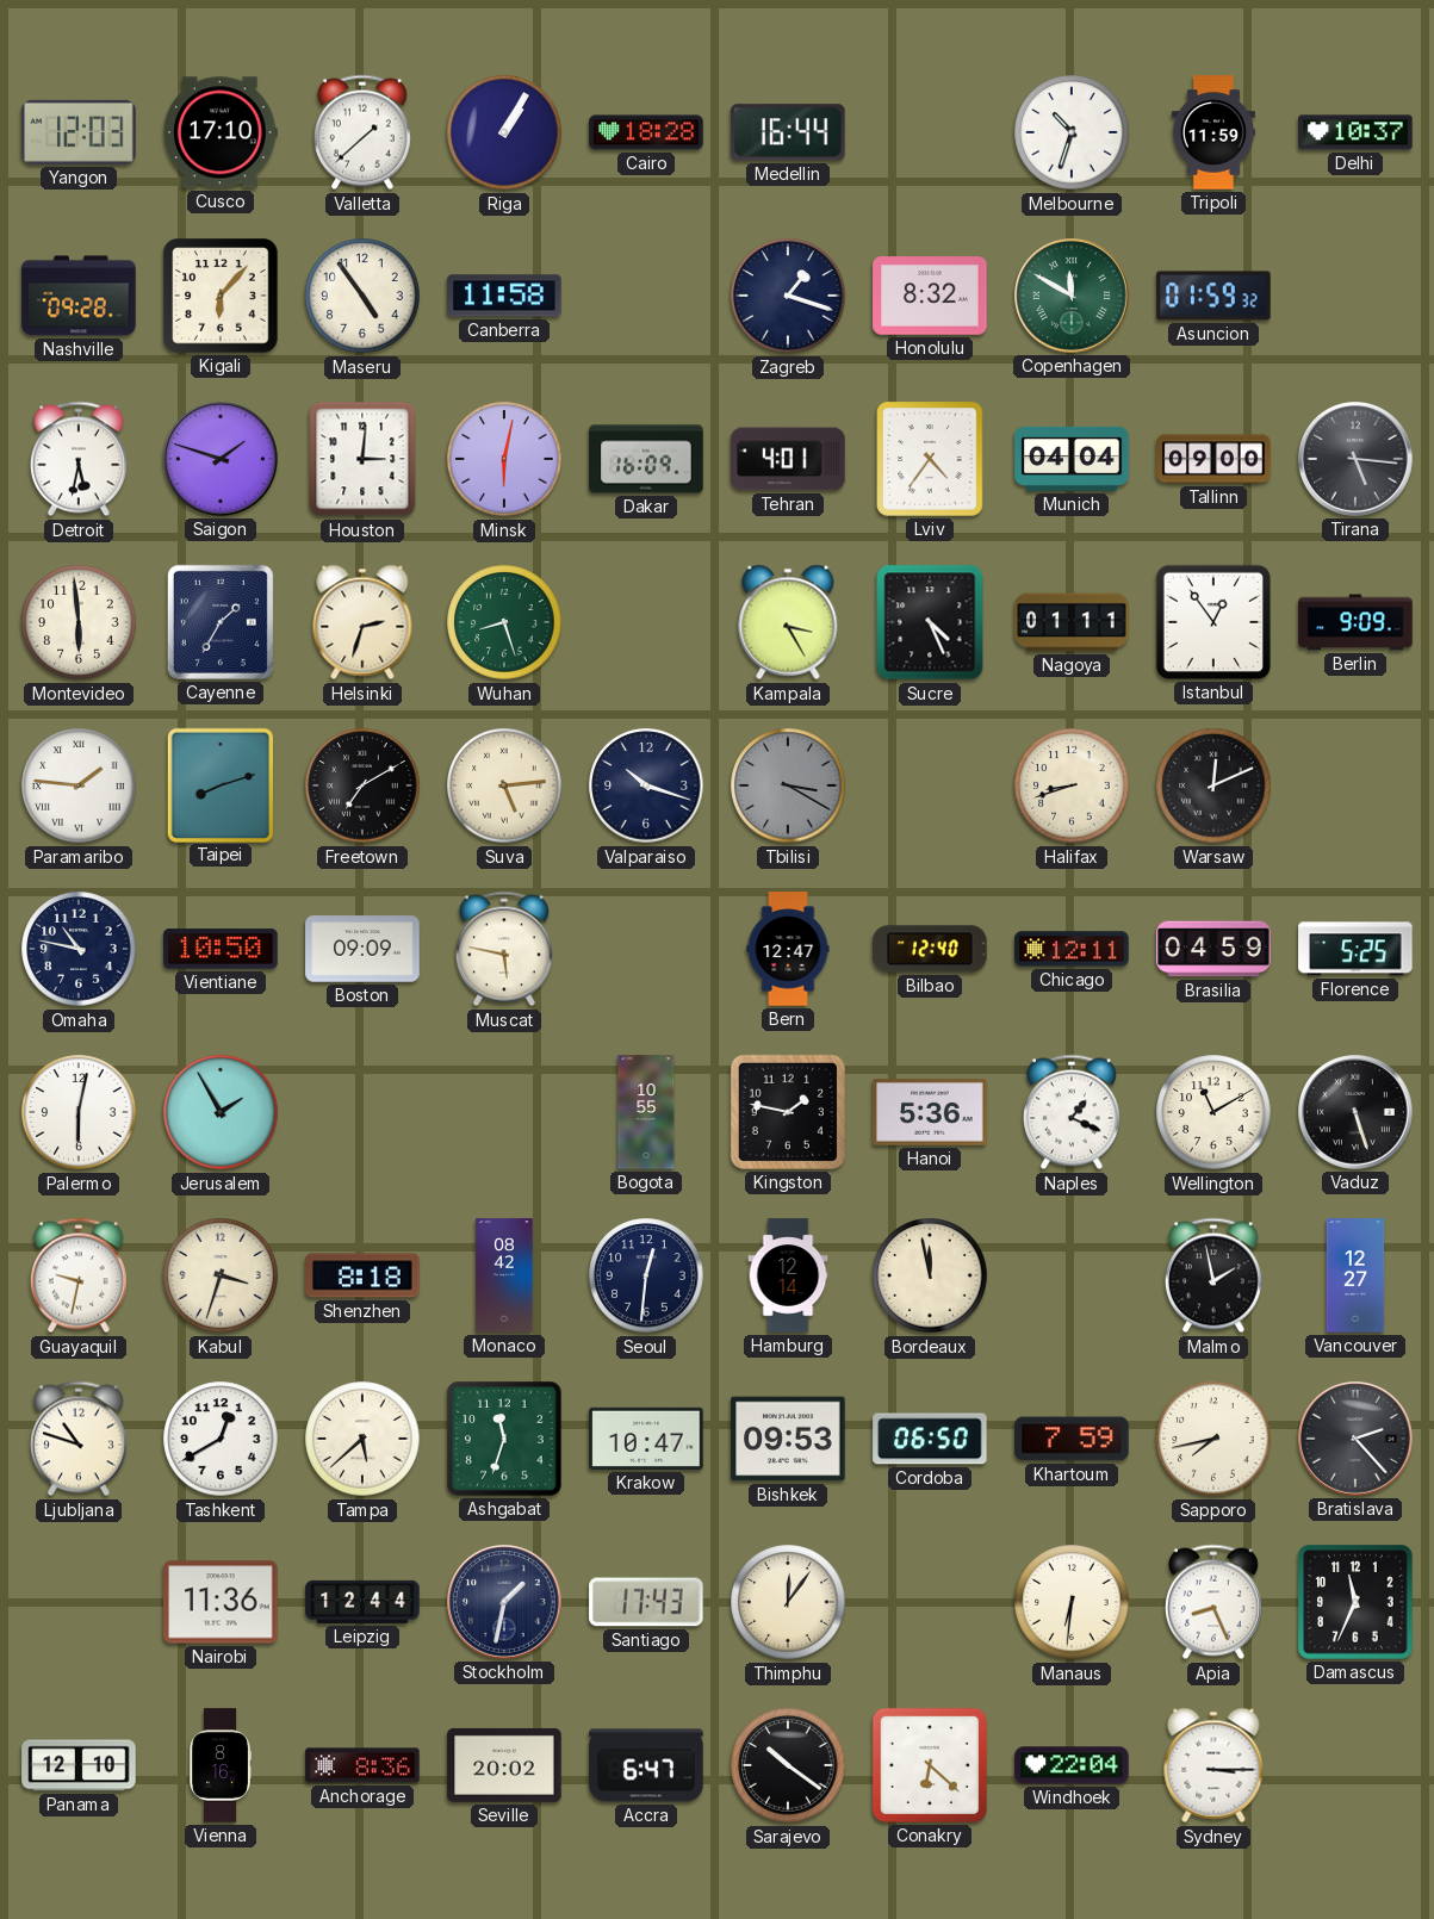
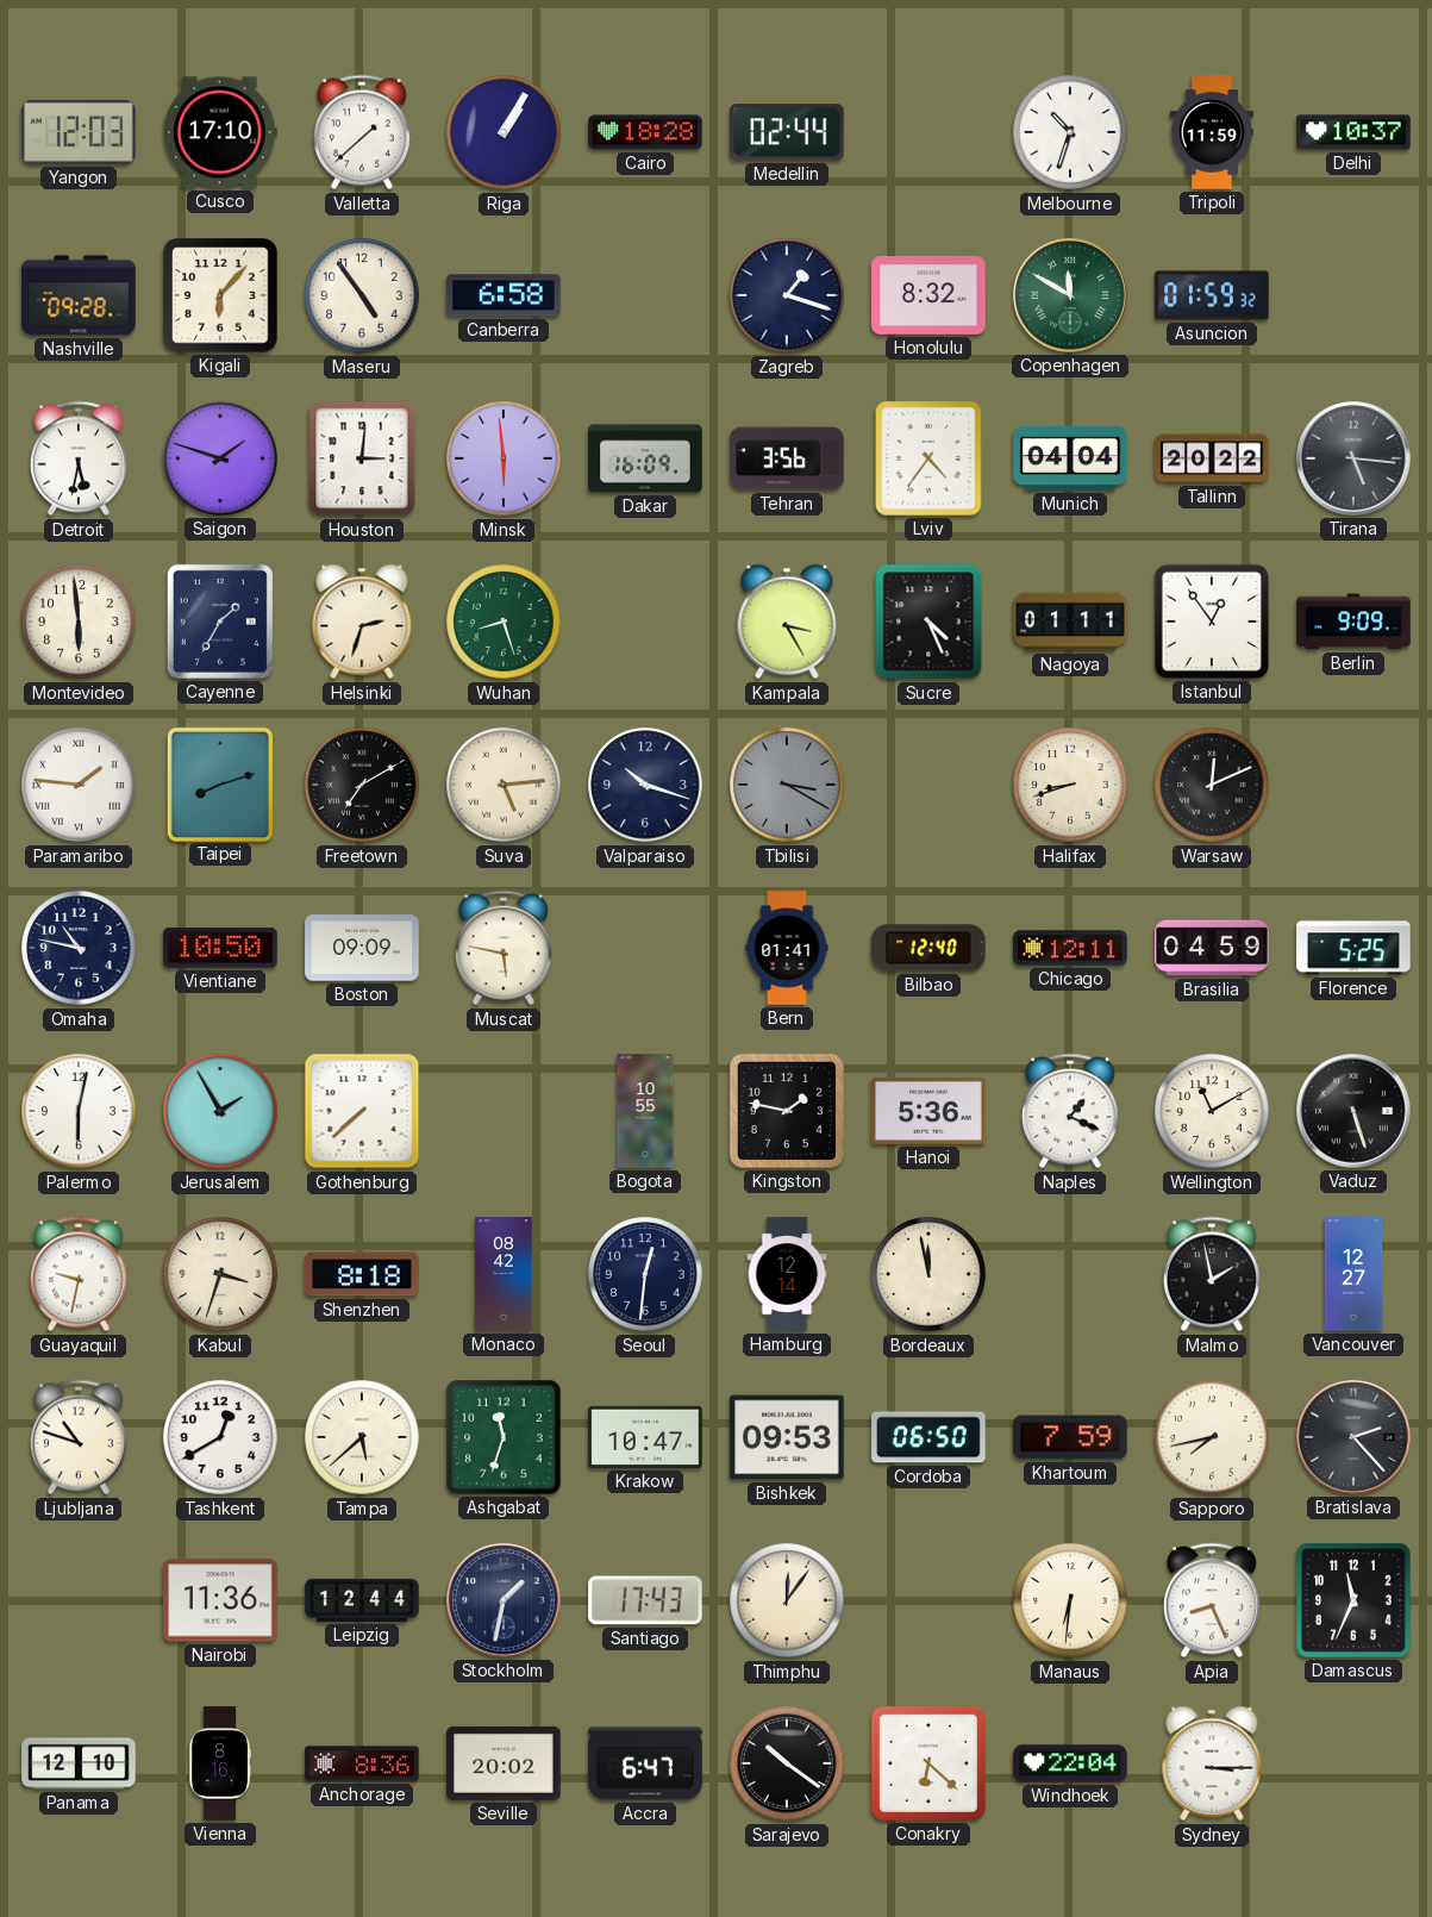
Medellin: 16:44 -> 02:44 (788, 132)
Canberra: 11:58 -> 6:58 (504, 295)
Minsk: 6:02 -> 5:59 (504, 458)
Tehran: 4:01 -> 3:56 (787, 458)
Tallinn: 09:00 -> 20:22 (1212, 458)
Bern: 12:47 -> 01:41 (787, 948)
Gothenburg: none -> 7:38 (362, 1111)
